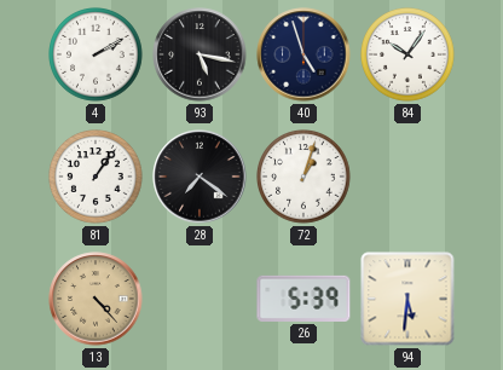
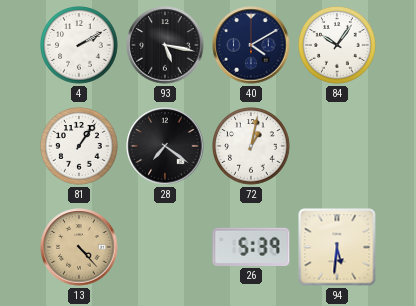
40: 4:57 -> 4:10 (251, 45)
72: 1:03 -> 1:02 (252, 147)
